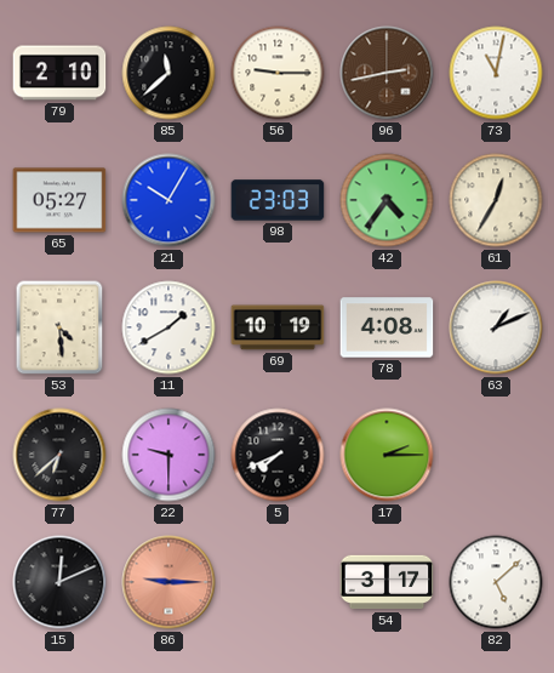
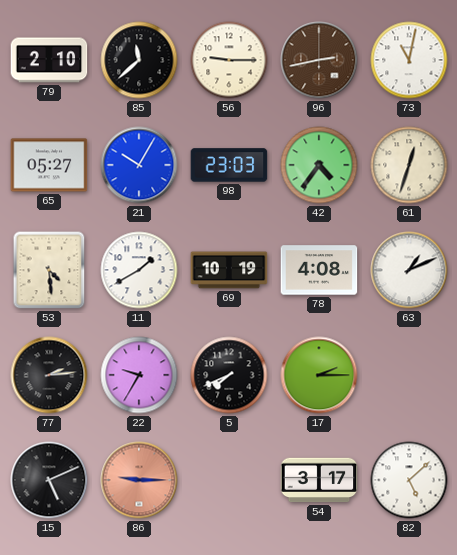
61: 12:35 -> 12:33 (409, 165)
77: 6:38 -> 2:14 (49, 375)
22: 9:30 -> 9:35 (139, 375)
15: 12:11 -> 5:11 (49, 480)
